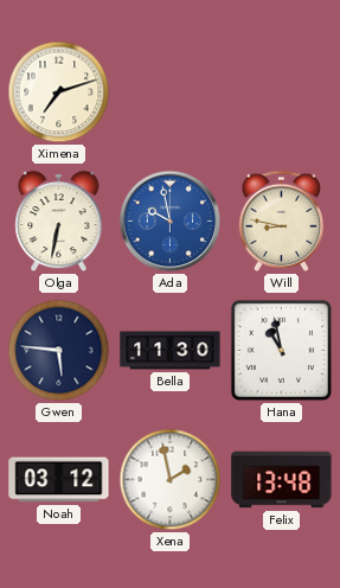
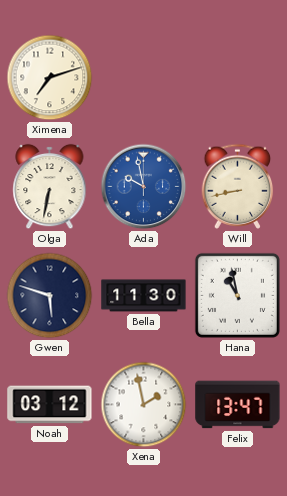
Will: 8:47 -> 8:43 (238, 186)
Gwen: 5:46 -> 5:48 (50, 296)
Felix: 13:48 -> 13:47 (238, 405)
